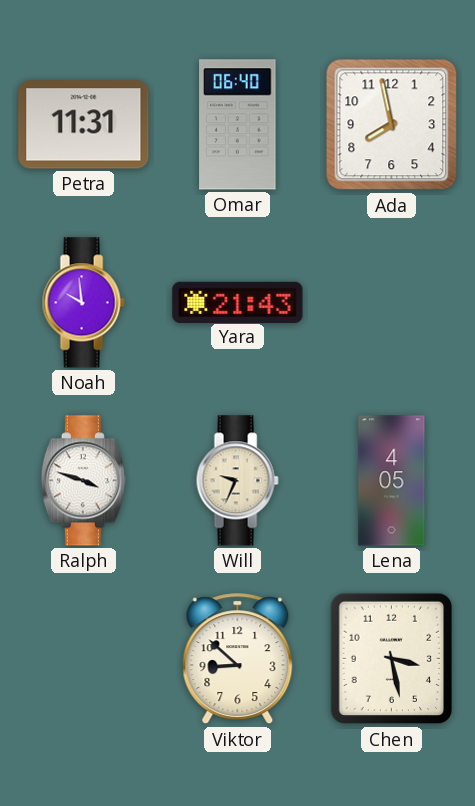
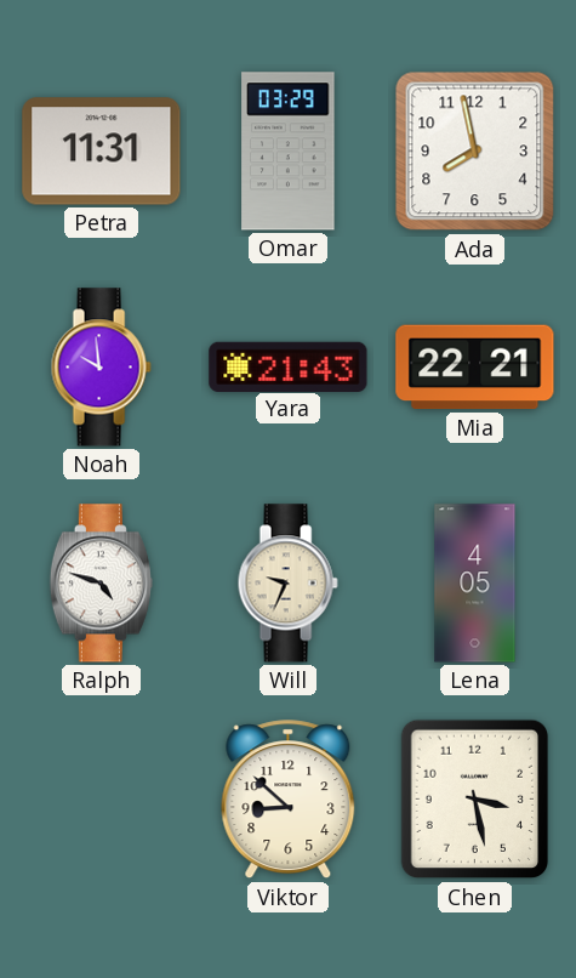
Omar: 06:40 -> 03:29 (289, 152)
Mia: none -> 22:21 (475, 368)
Ralph: 3:48 -> 4:48 (101, 584)
